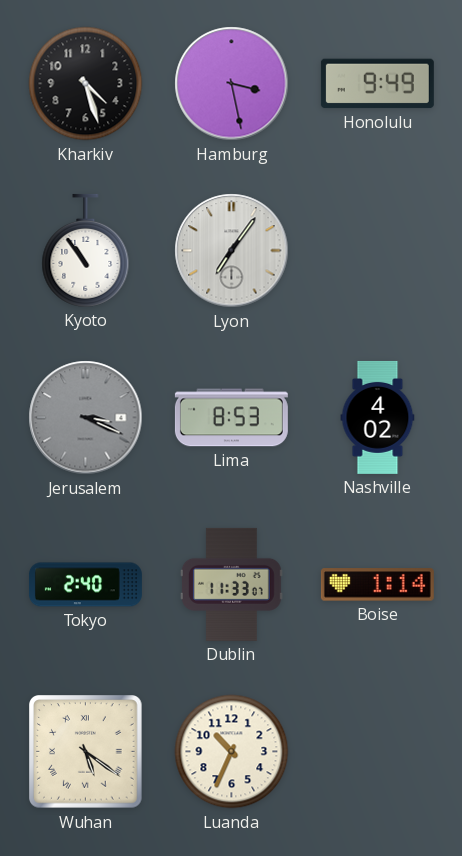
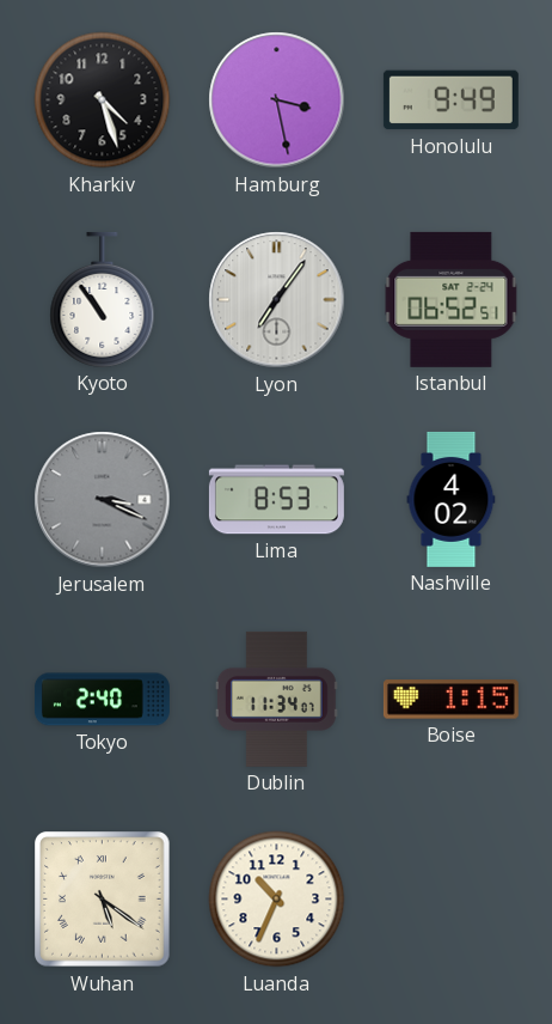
Istanbul: none -> 06:52 (452, 299)
Dublin: 11:33 -> 11:34 (276, 699)
Boise: 1:14 -> 1:15 (450, 700)
